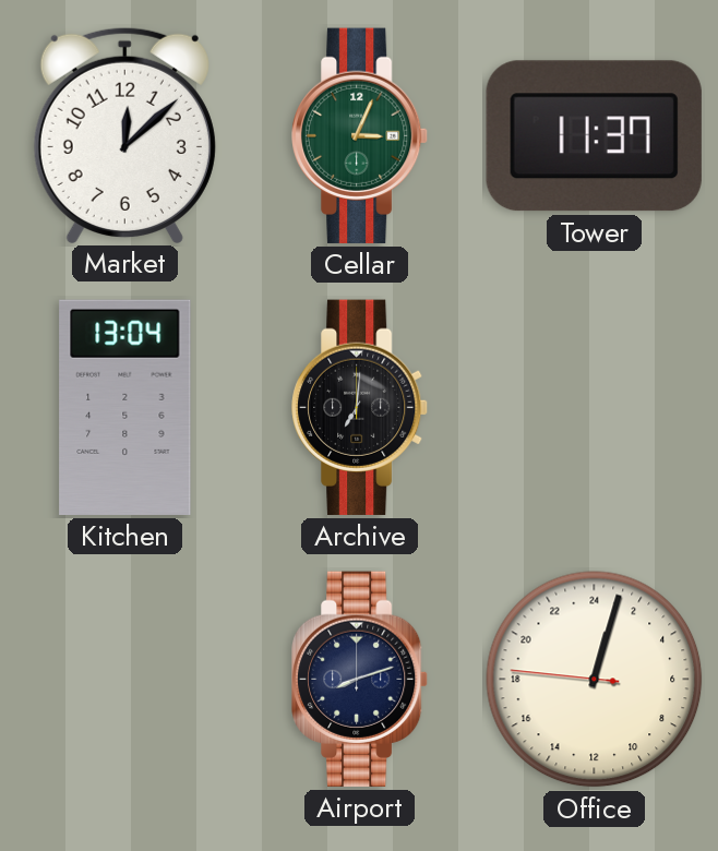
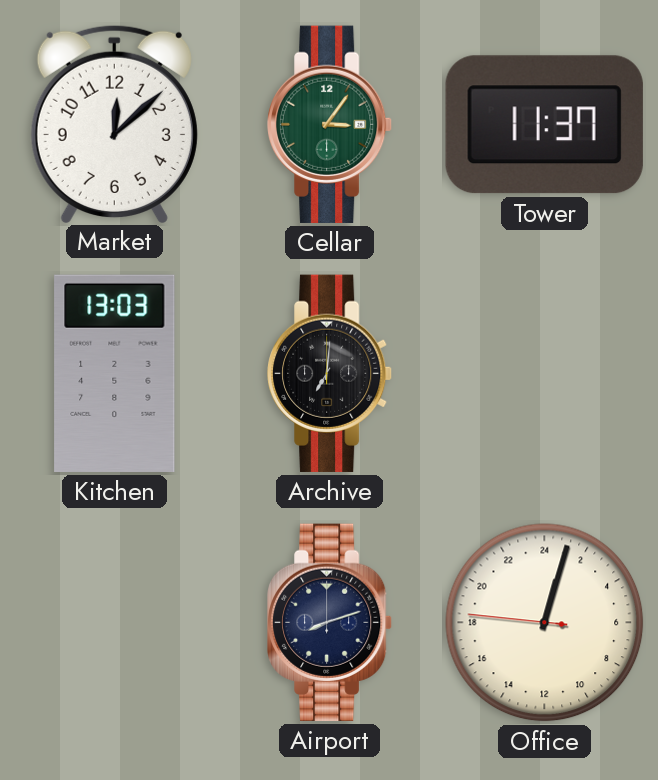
Cellar: 3:04 -> 3:06 (331, 124)
Kitchen: 13:04 -> 13:03 (115, 373)
